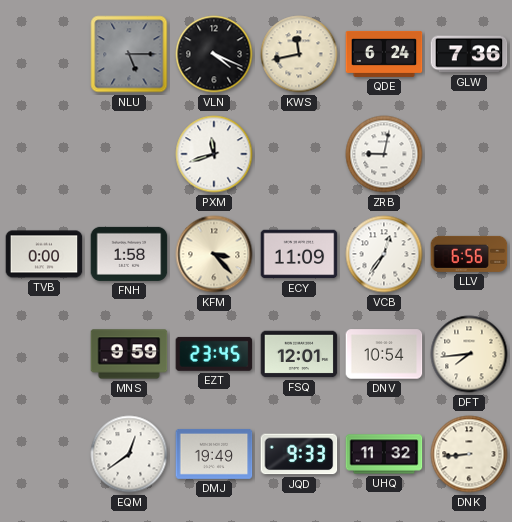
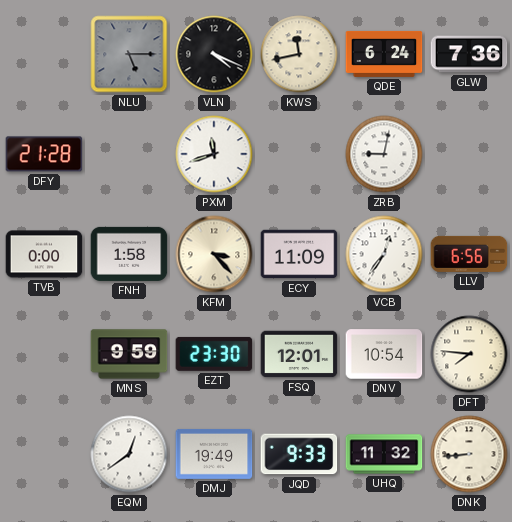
DFY: none -> 21:28 (44, 154)
EZT: 23:45 -> 23:30 (214, 354)
DFT: 7:44 -> 7:46 (469, 354)
